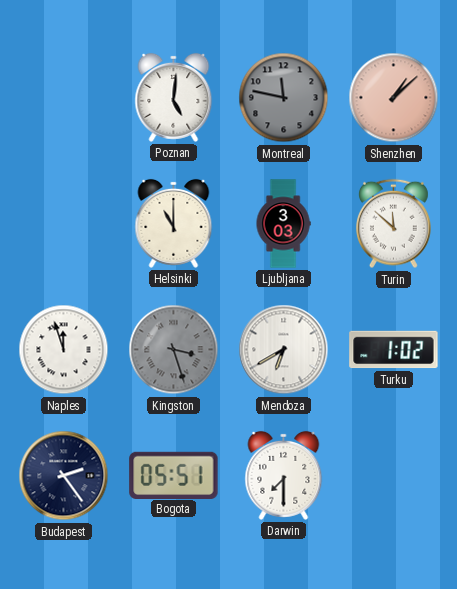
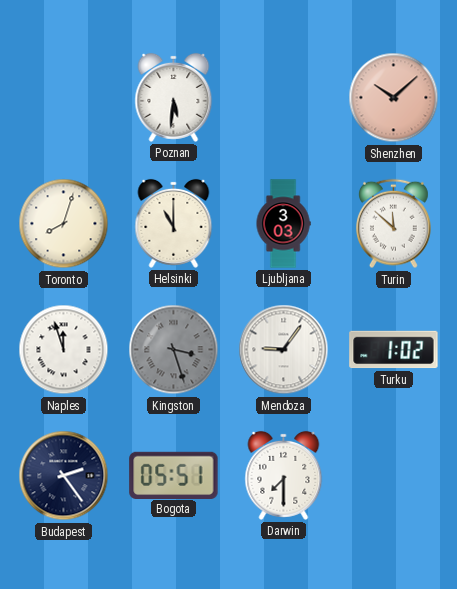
Poznan: 5:01 -> 5:31 (174, 97)
Montreal: 11:47 -> none (284, 98)
Shenzhen: 1:08 -> 10:08 (394, 98)
Toronto: none -> 8:03 (64, 224)
Mendoza: 6:40 -> 9:06 (284, 350)
